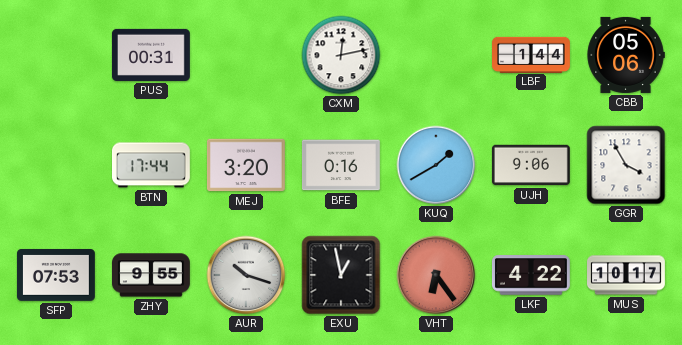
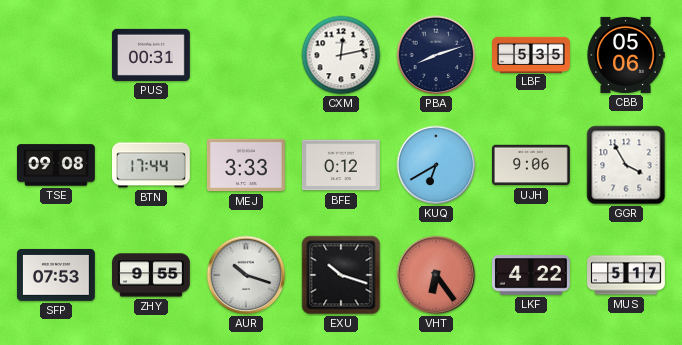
PBA: none -> 8:12 (436, 55)
LBF: 1:44 -> 5:35 (532, 54)
TSE: none -> 09:08 (56, 165)
MEJ: 3:20 -> 3:33 (246, 165)
BFE: 0:16 -> 0:12 (341, 165)
KUQ: 1:40 -> 6:40 (436, 165)
EXU: 12:58 -> 10:18 (341, 275)
MUS: 10:17 -> 5:17 (627, 275)
